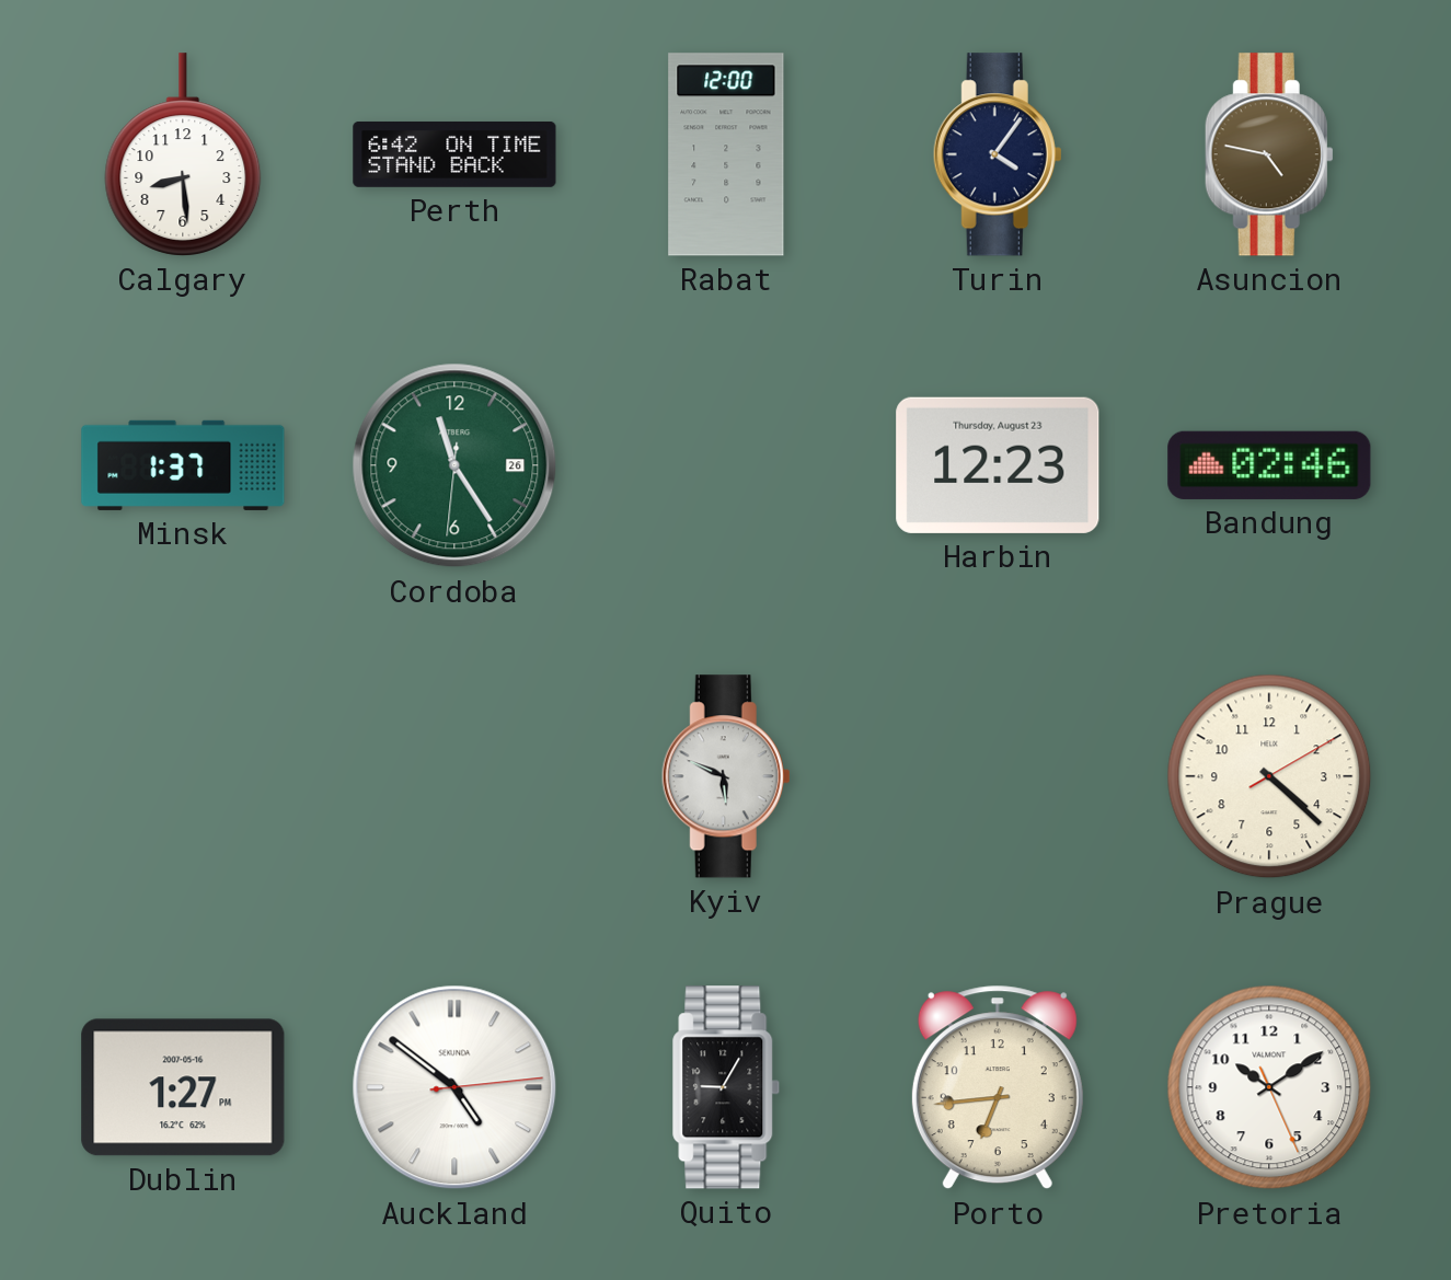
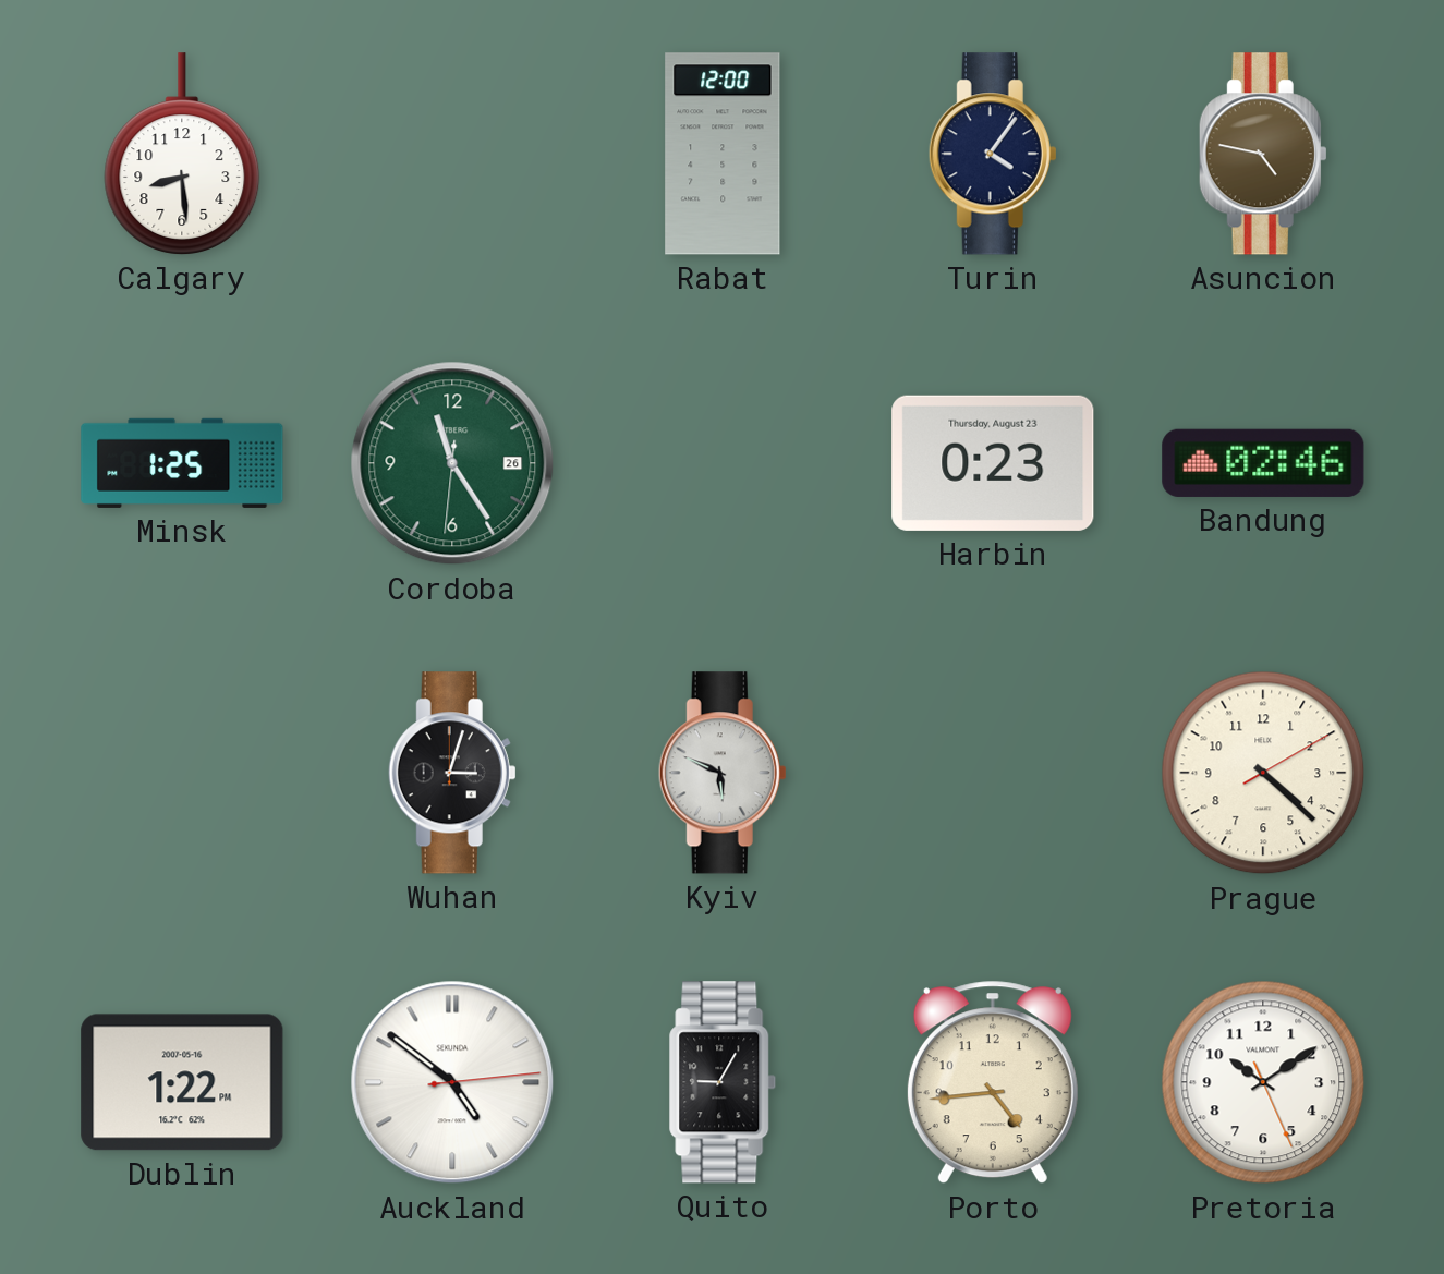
Perth: 6:42 -> none (454, 154)
Minsk: 1:37 -> 1:25 (182, 463)
Harbin: 12:23 -> 0:23 (993, 463)
Wuhan: none -> 3:03 (452, 773)
Dublin: 1:27 -> 1:22 (182, 1082)
Porto: 6:44 -> 4:44 (993, 1082)
